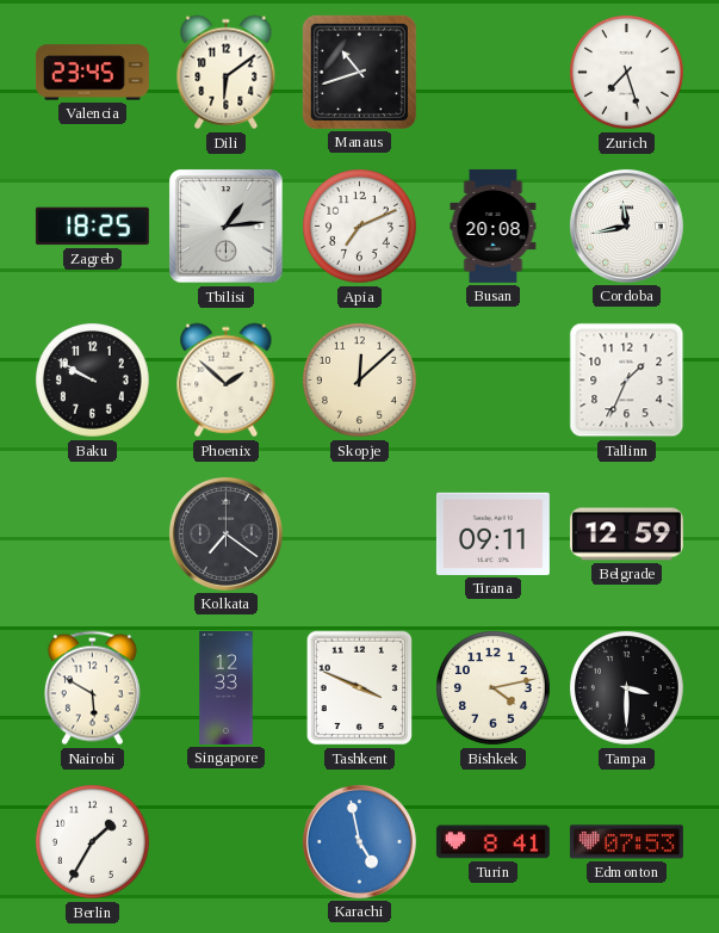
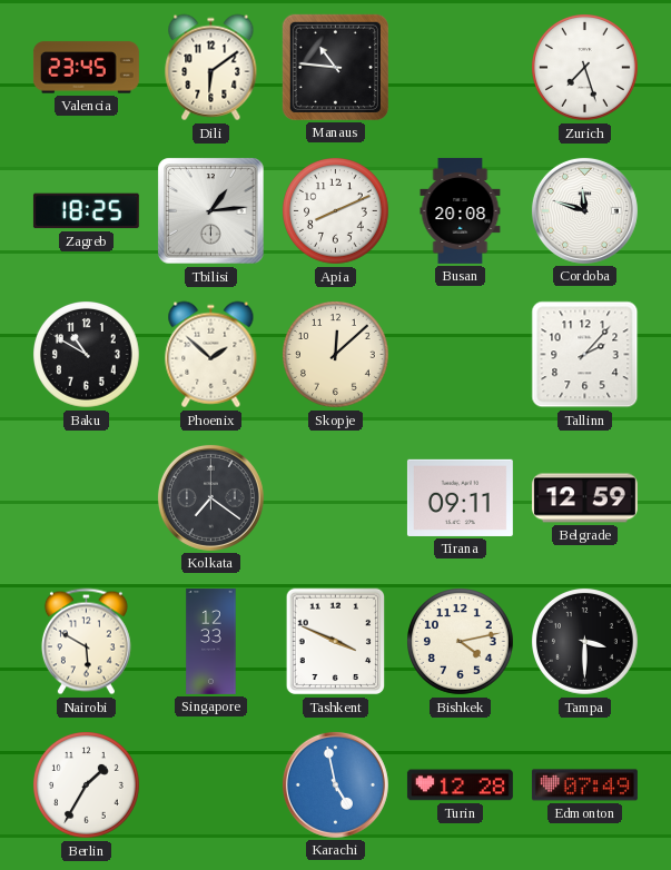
Manaus: 10:42 -> 10:46 (335, 67)
Apia: 7:11 -> 8:11 (336, 211)
Cordoba: 11:43 -> 11:48 (584, 210)
Baku: 9:50 -> 10:50 (87, 355)
Tallinn: 1:34 -> 2:07 (585, 355)
Turin: 8:41 -> 12:28 (460, 785)
Edmonton: 07:53 -> 07:49 (584, 785)
